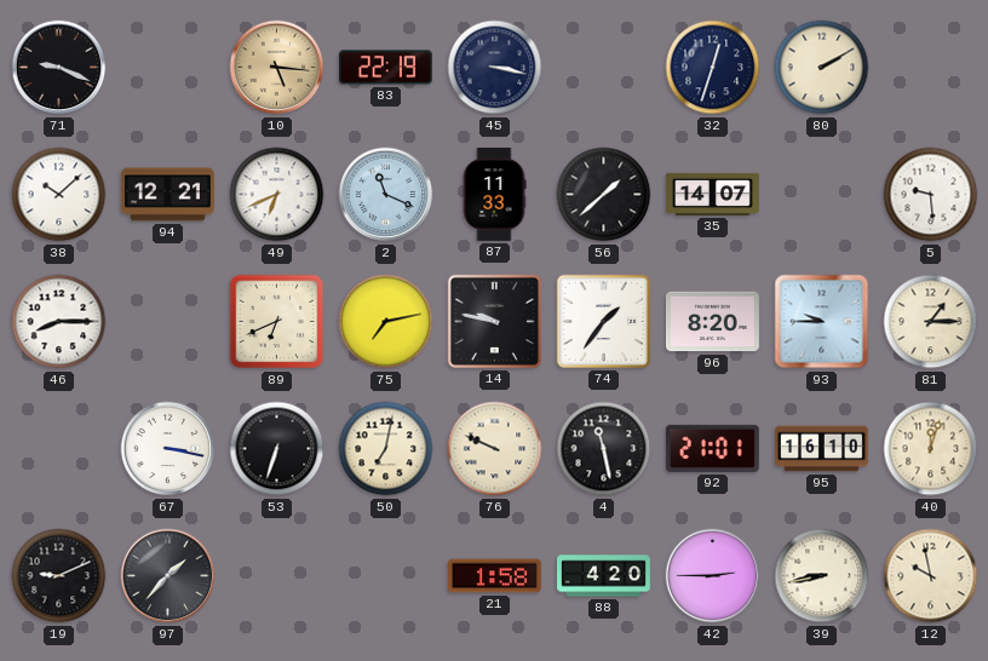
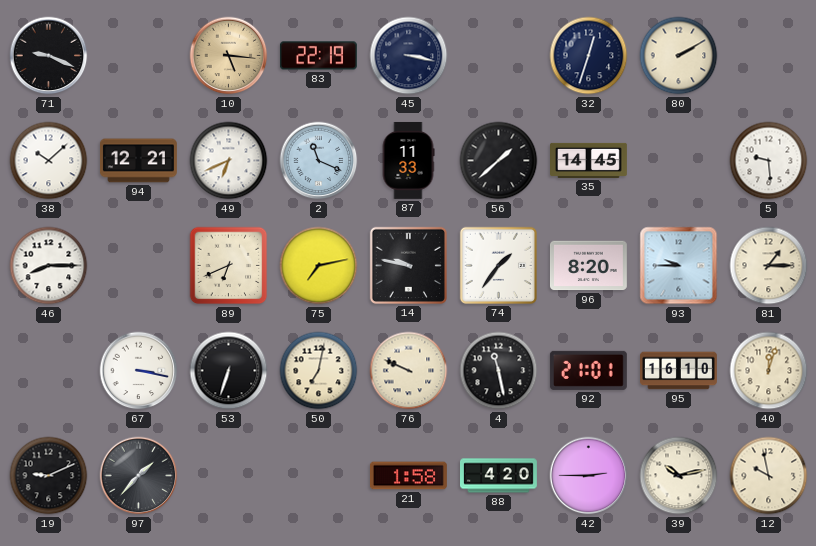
35: 14:07 -> 14:45 (589, 160)
39: 8:43 -> 10:13 (679, 476)
